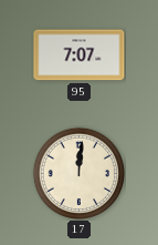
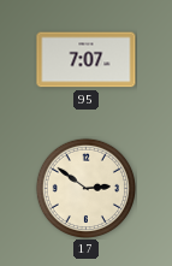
17: 12:01 -> 2:51 (85, 188)
